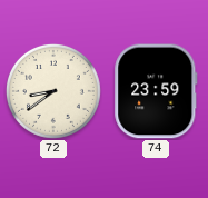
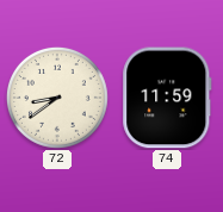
74: 23:59 -> 11:59 (167, 98)
